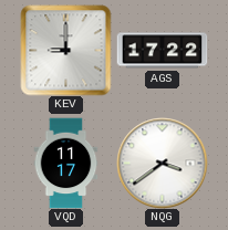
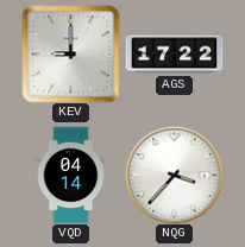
VQD: 11:17 -> 04:14 (71, 175)
NQG: 3:39 -> 3:37 (174, 175)
